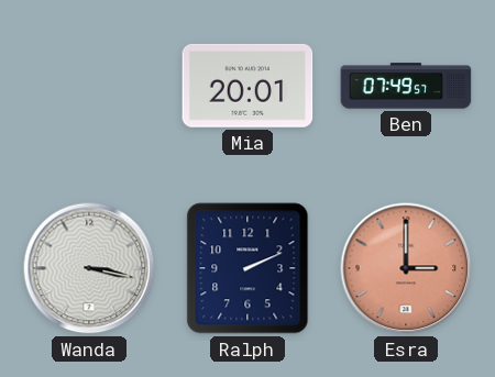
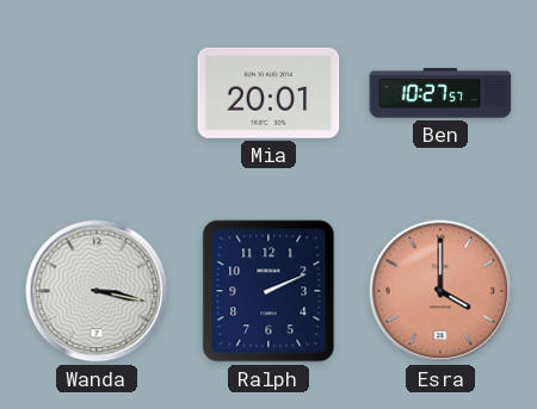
Ben: 07:49 -> 10:27 (440, 93)
Esra: 3:00 -> 4:00 (440, 291)
